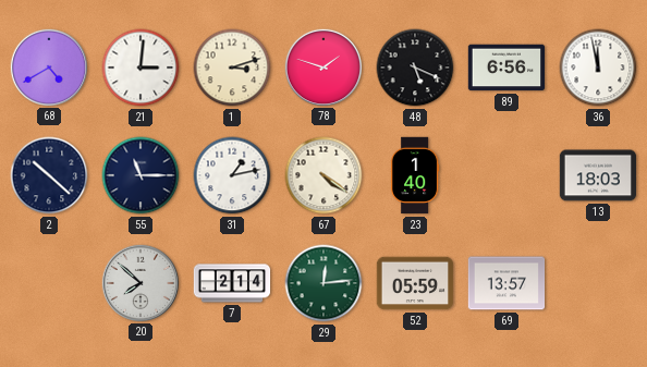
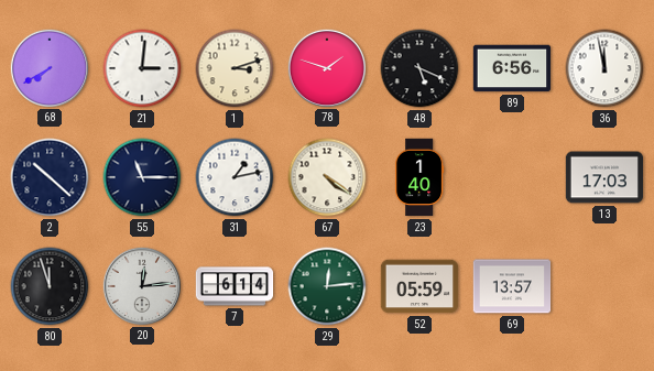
68: 4:40 -> 7:40 (48, 67)
13: 18:03 -> 17:03 (604, 177)
80: none -> 11:57 (50, 286)
20: 7:52 -> 12:14 (141, 285)
7: 2:14 -> 6:14 (235, 286)
